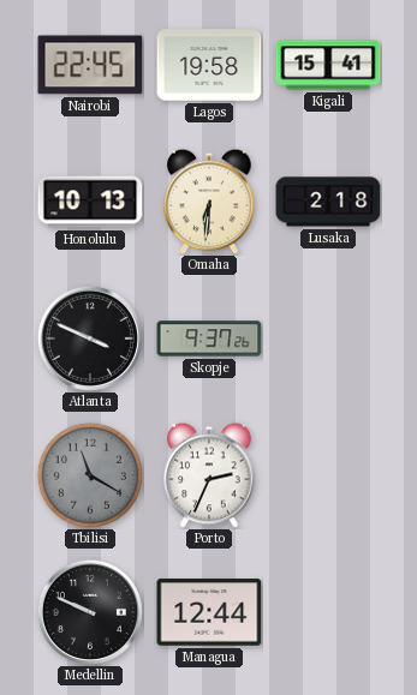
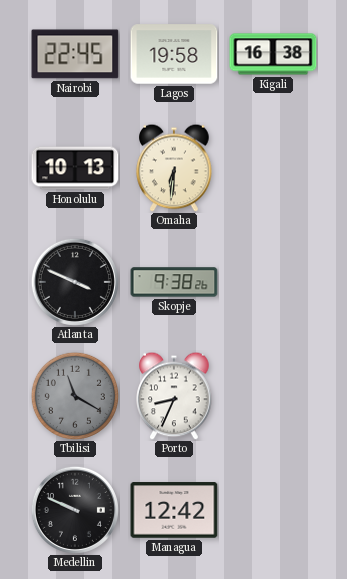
Kigali: 15:41 -> 16:38 (273, 54)
Lusaka: 2:18 -> none (328, 202)
Skopje: 9:37 -> 9:38 (174, 282)
Porto: 2:34 -> 8:34 (174, 396)
Managua: 12:44 -> 12:42 (174, 510)
